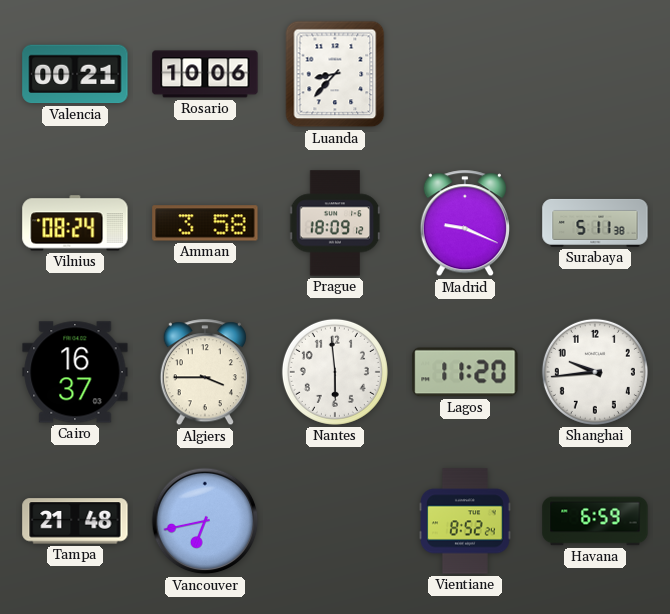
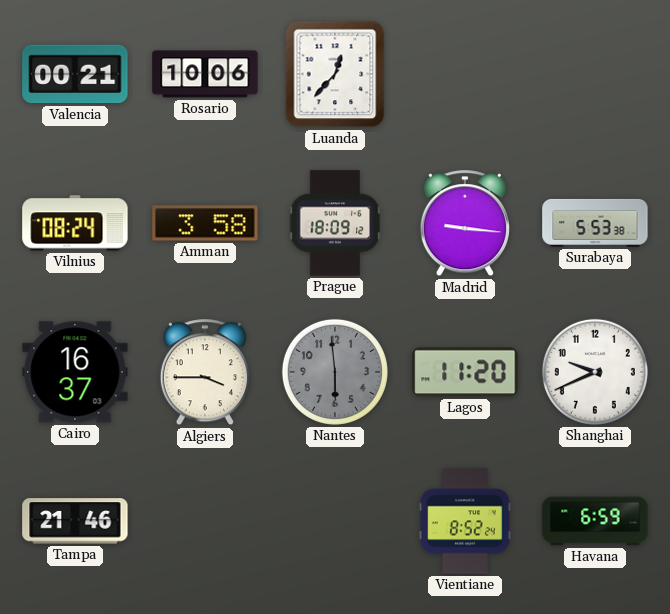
Luanda: 8:37 -> 12:37 (335, 74)
Madrid: 9:19 -> 9:16 (465, 224)
Surabaya: 5:11 -> 5:53 (595, 223)
Nantes dial: white -> grey (335, 372)
Shanghai: 9:44 -> 9:41 (595, 372)
Tampa: 21:48 -> 21:46 (75, 521)
Vancouver: 6:43 -> none (205, 521)
